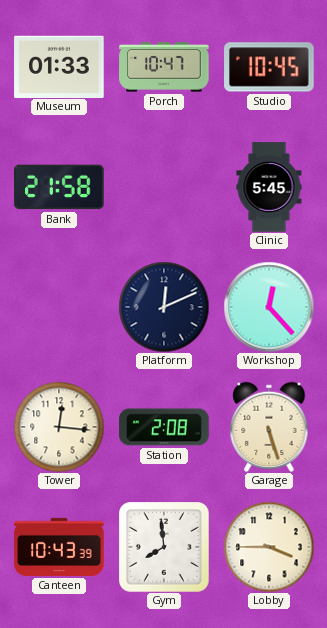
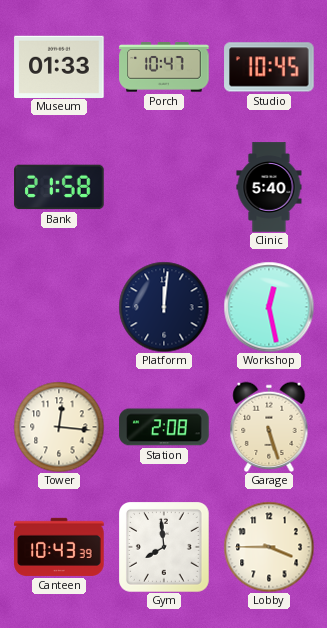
Clinic: 5:45 -> 5:40 (269, 187)
Platform: 12:11 -> 12:01 (164, 307)
Workshop: 12:23 -> 12:28 (269, 307)
